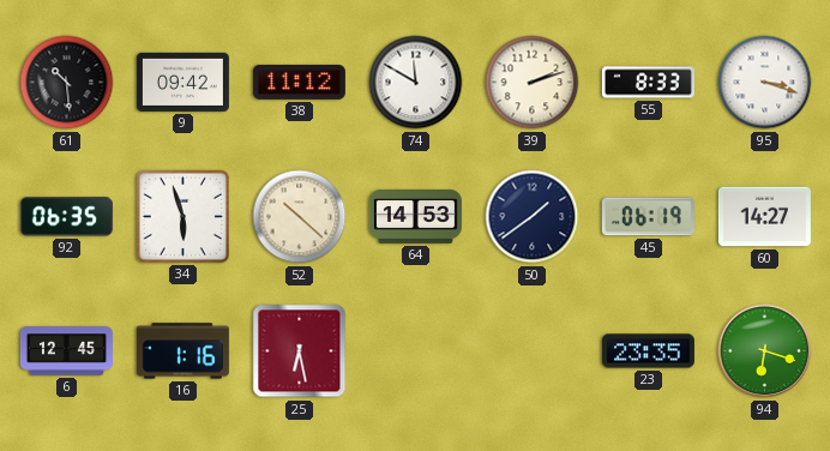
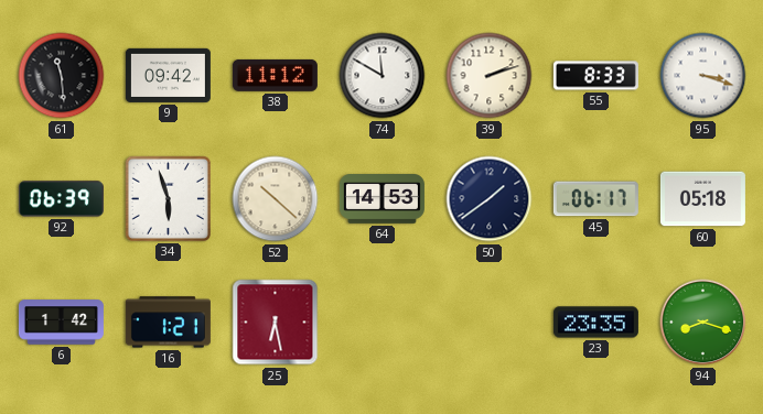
61: 10:29 -> 11:29 (62, 76)
92: 06:35 -> 06:39 (61, 199)
45: 06:19 -> 06:17 (595, 199)
60: 14:27 -> 05:18 (702, 199)
6: 12:45 -> 1:42 (61, 323)
16: 1:16 -> 1:21 (168, 323)
94: 6:18 -> 8:18 (703, 323)
